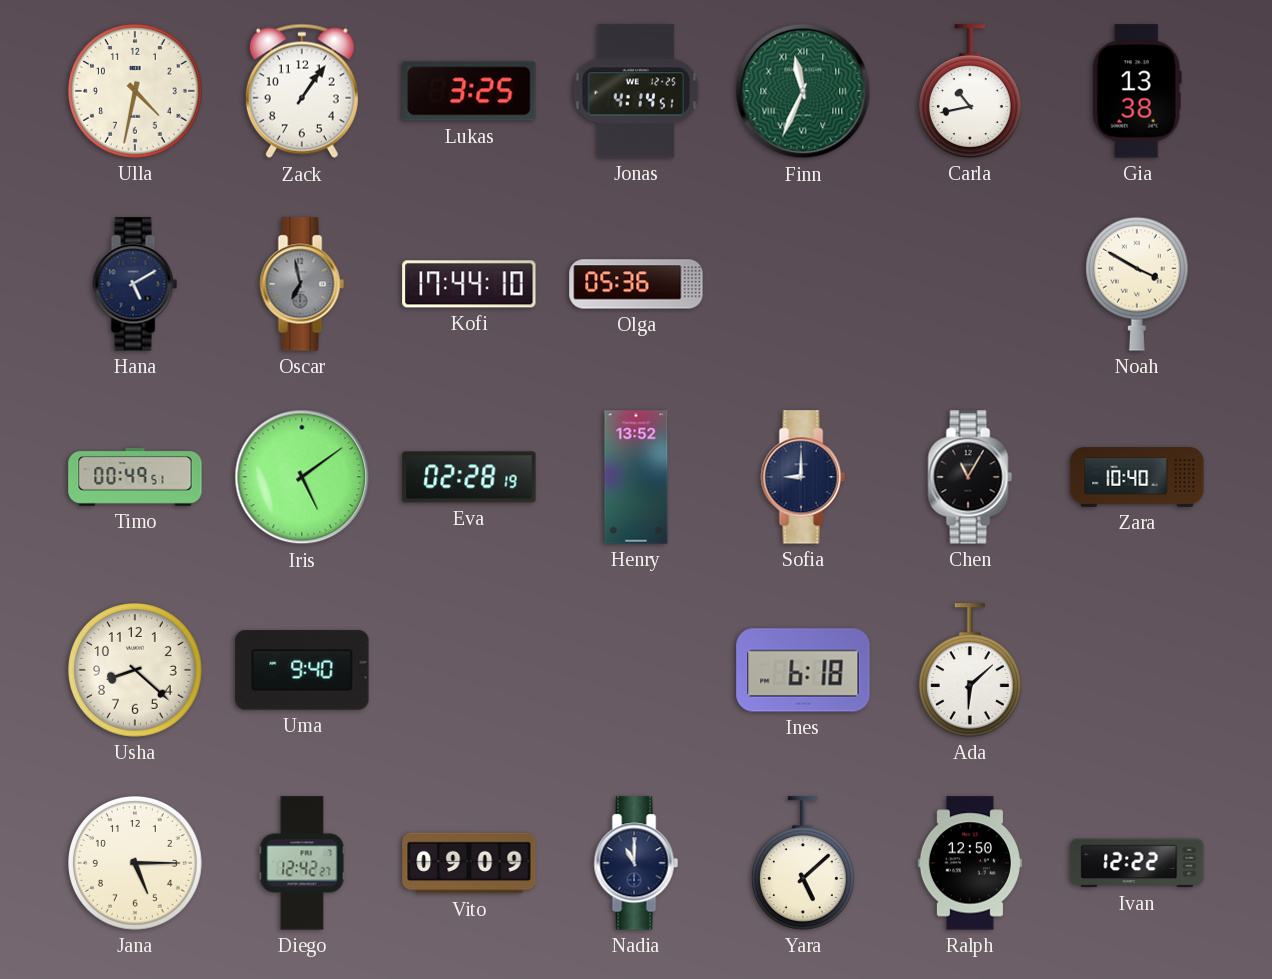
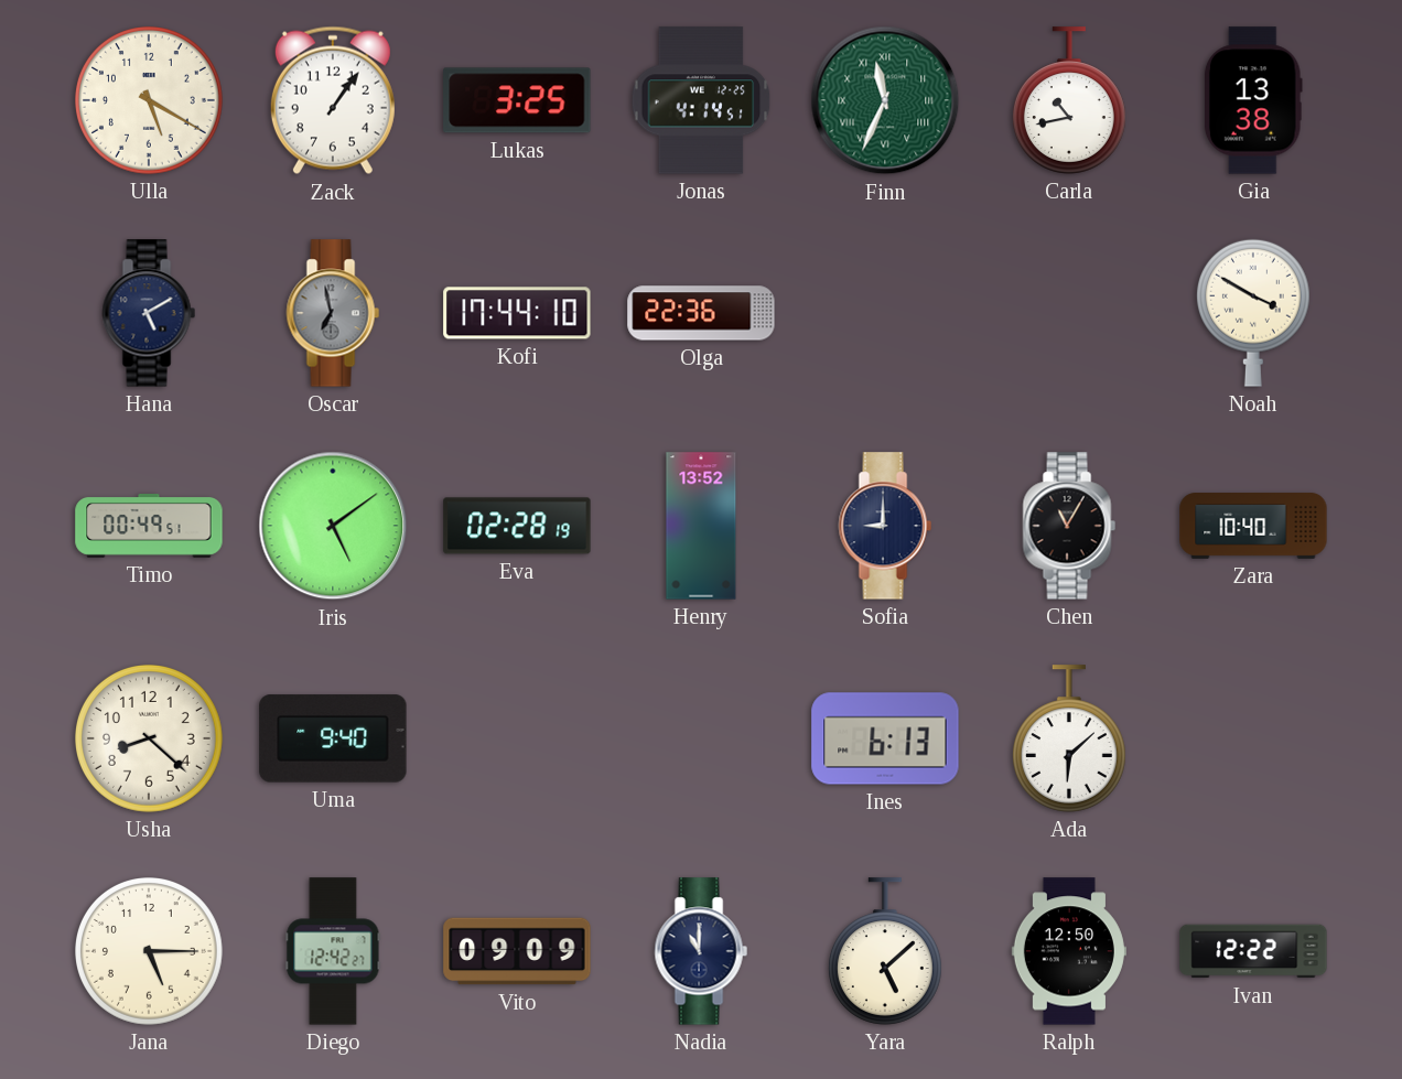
Ulla: 4:32 -> 5:20 (150, 101)
Olga: 05:36 -> 22:36 (701, 313)
Ines: 6:18 -> 6:13 (885, 738)
